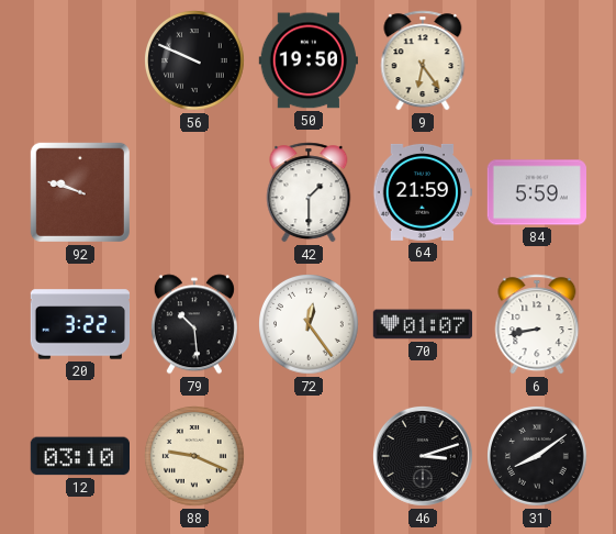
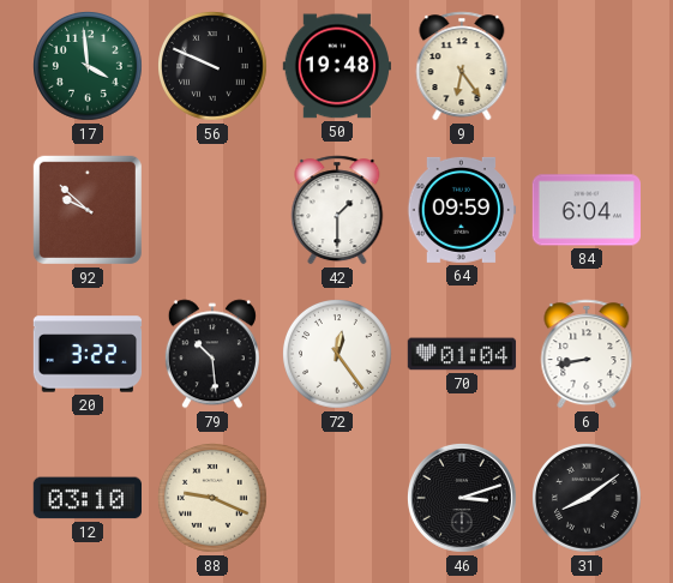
17: none -> 3:59 (89, 67)
50: 19:50 -> 19:48 (336, 66)
92: 9:48 -> 9:52 (88, 210)
64: 21:59 -> 09:59 (461, 210)
84: 5:59 -> 6:04 (585, 210)
70: 01:07 -> 01:04 (462, 354)
